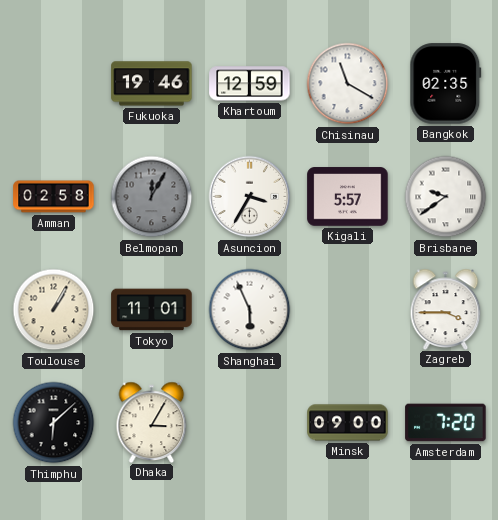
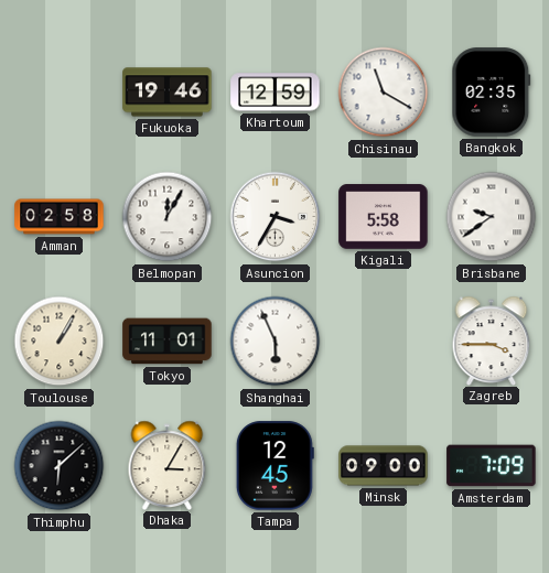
Belmopan dial: grey -> white (168, 217)
Kigali: 5:57 -> 5:58 (384, 217)
Tampa: none -> 12:45 (274, 466)
Amsterdam: 7:20 -> 7:09 (492, 466)
